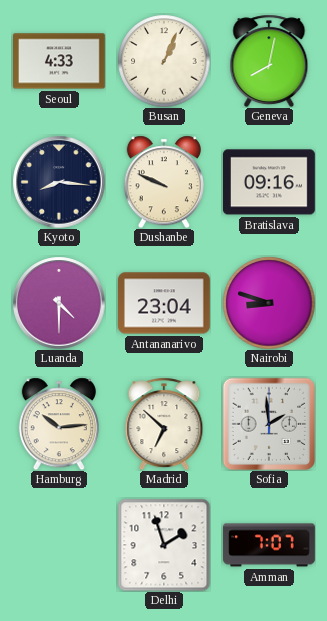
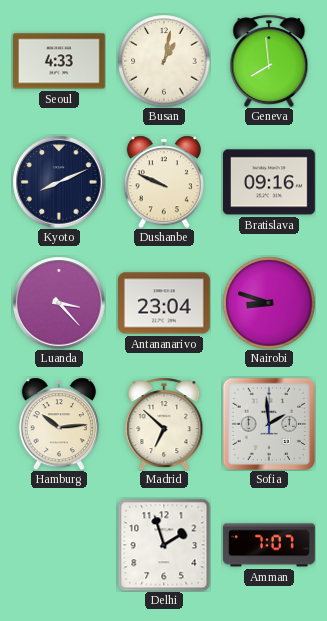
Busan: 1:04 -> 1:02 (164, 61)
Geneva: 8:02 -> 7:59 (269, 61)
Kyoto: 8:16 -> 8:11 (59, 182)
Luanda: 4:30 -> 3:23 (59, 303)
